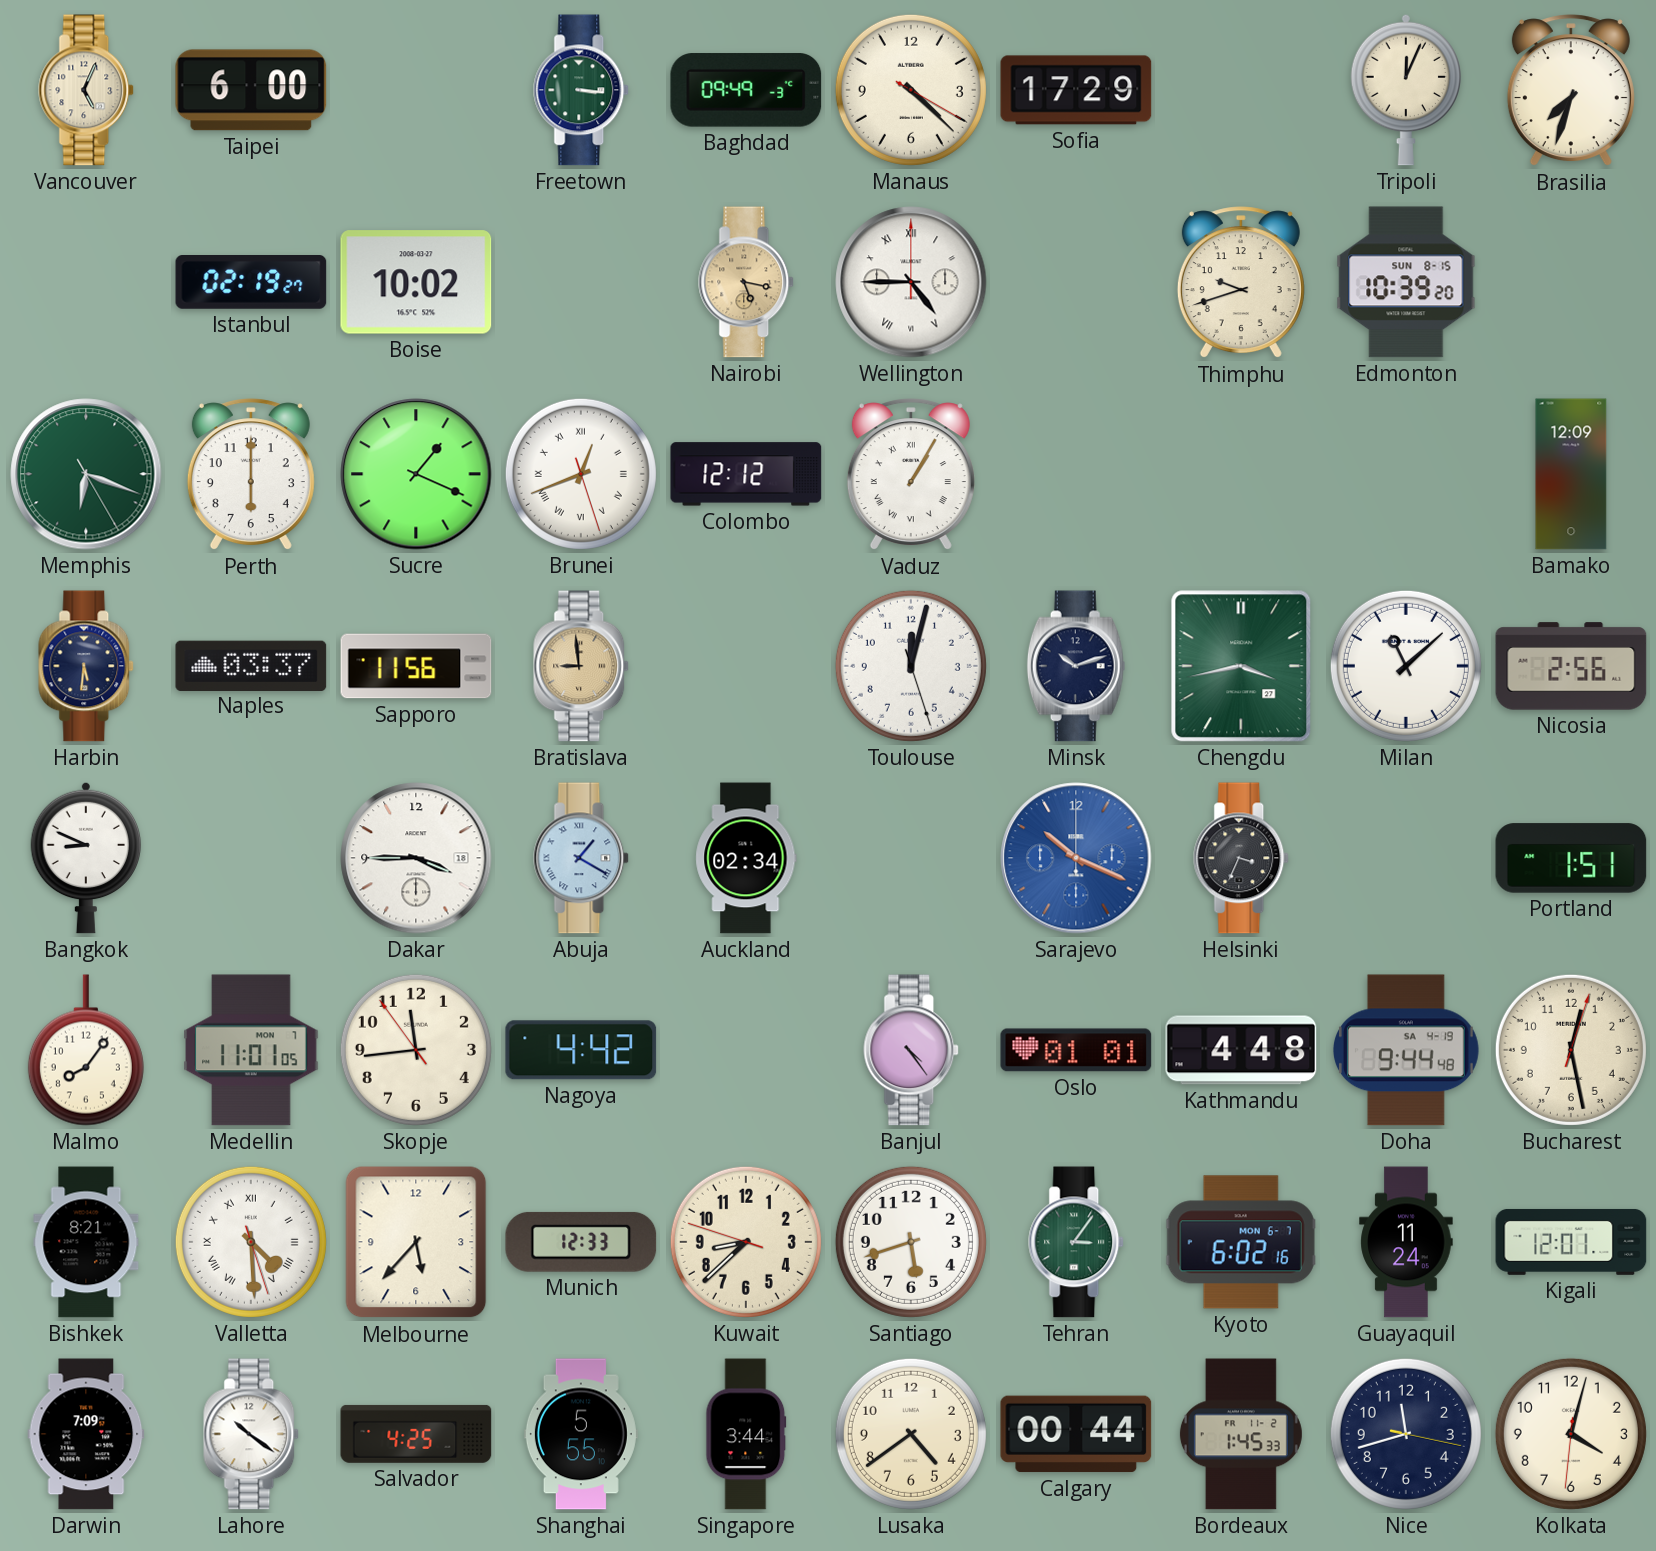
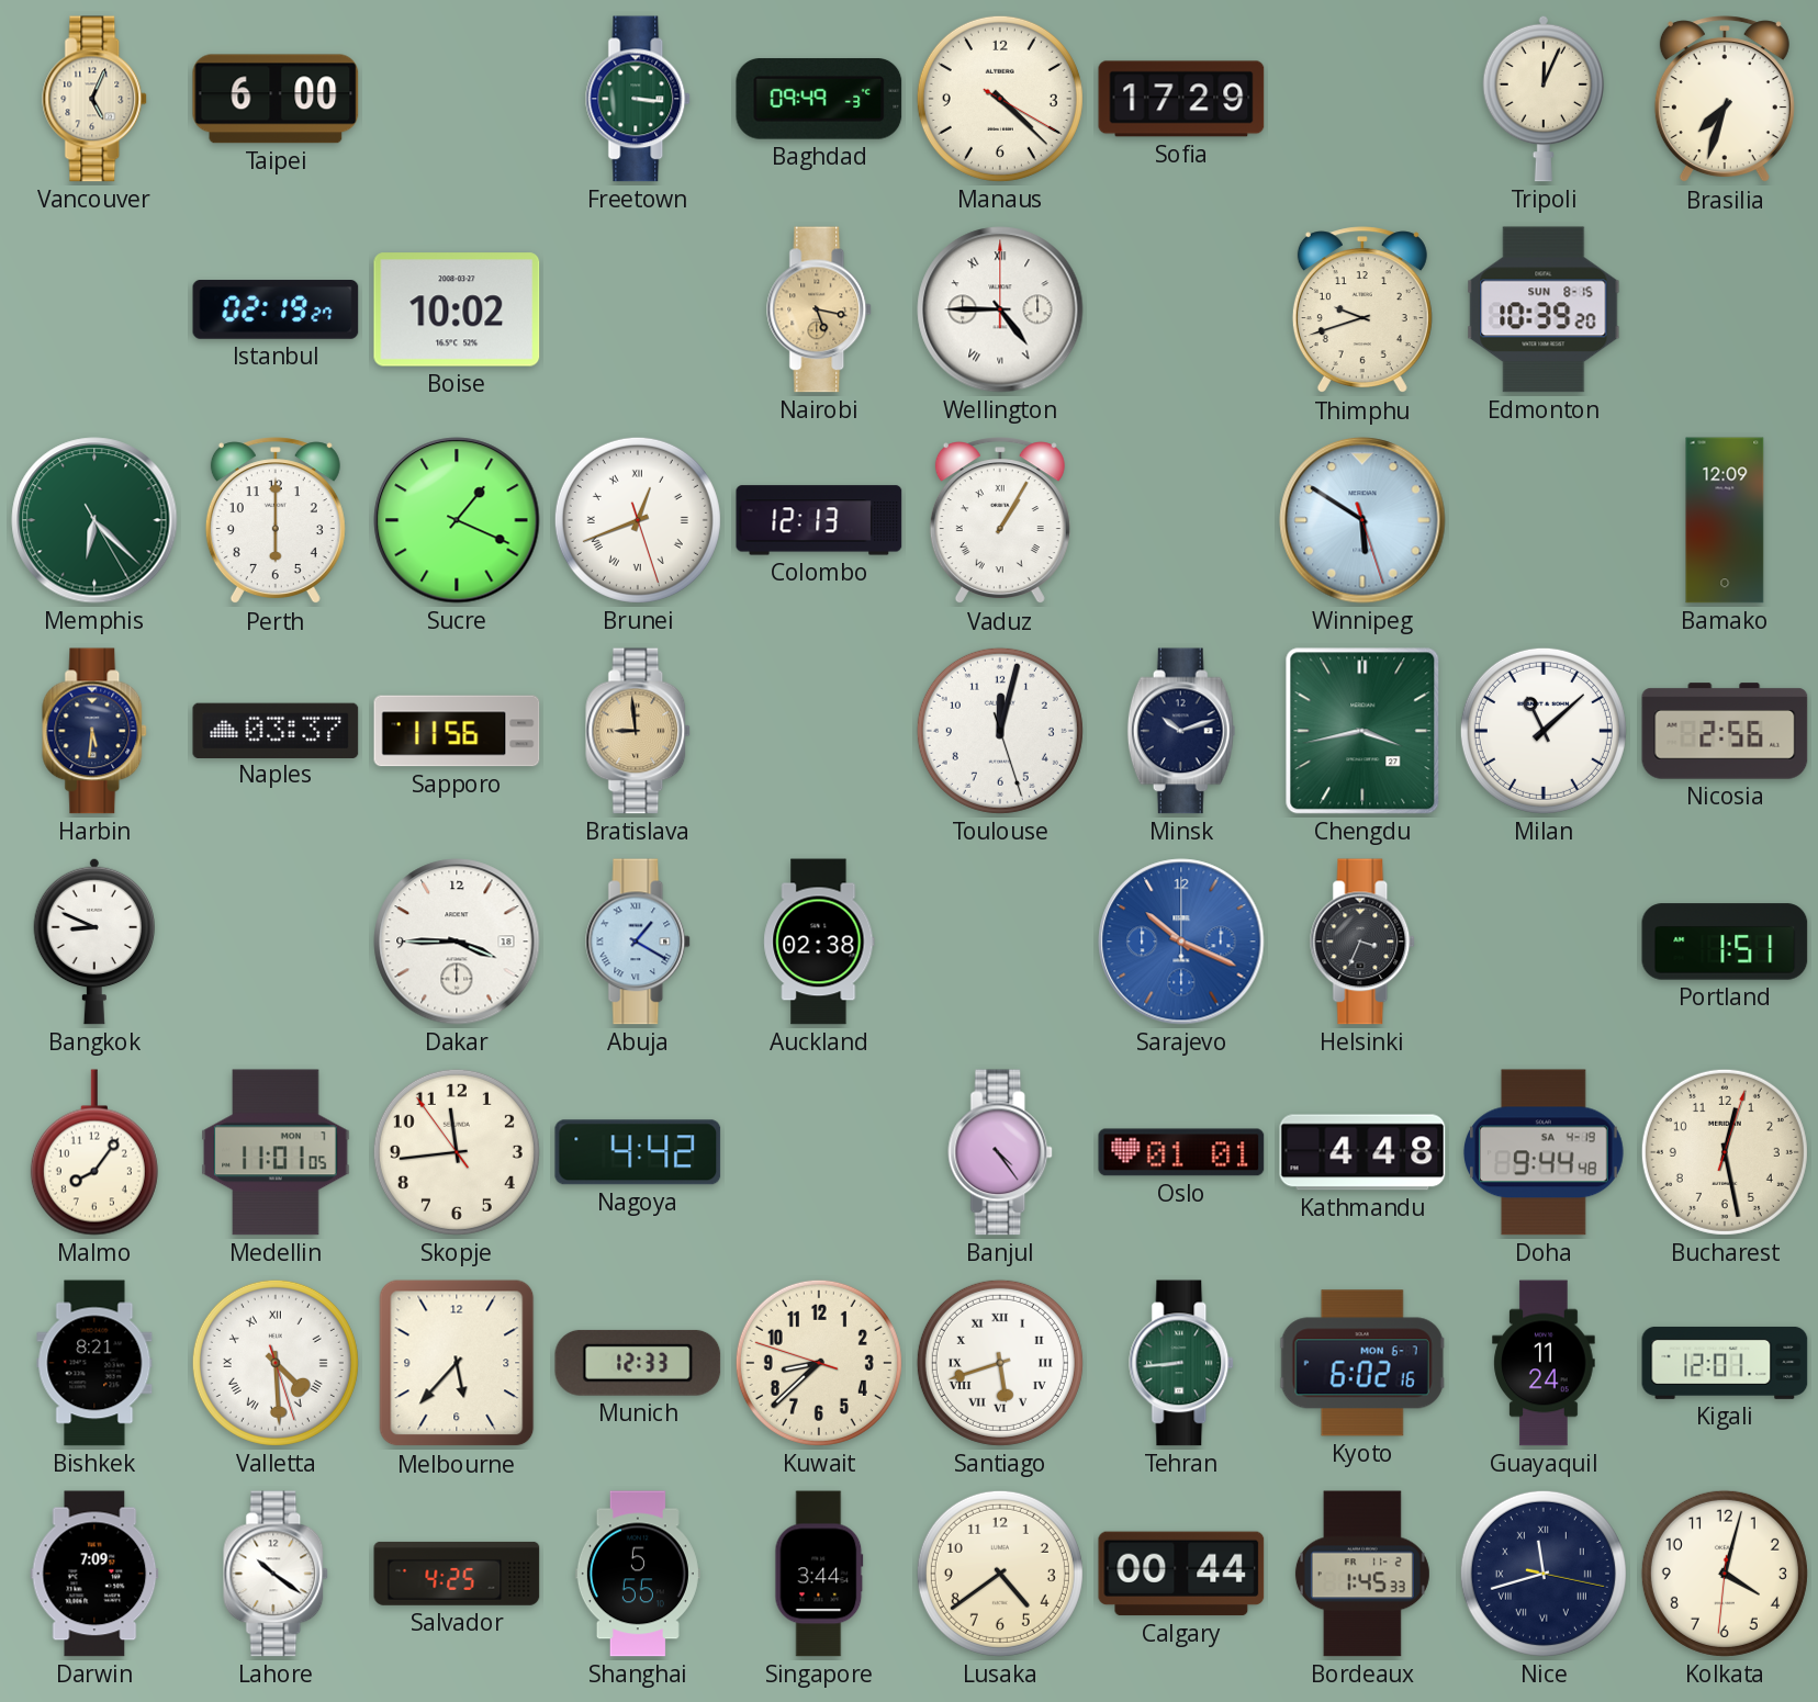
Memphis: 6:18 -> 6:22 (94, 520)
Colombo: 12:12 -> 12:13 (819, 520)
Winnipeg: none -> 5:50 (1362, 520)
Auckland: 02:34 -> 02:38 (819, 942)
Santiago numerals: Arabic -> Roman (1000, 1363)
Tehran: 3:06 -> 8:44 (1182, 1363)
Nice numerals: Arabic -> Roman (1544, 1574)
